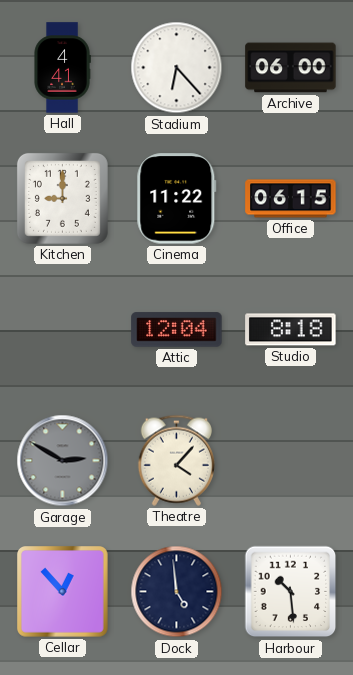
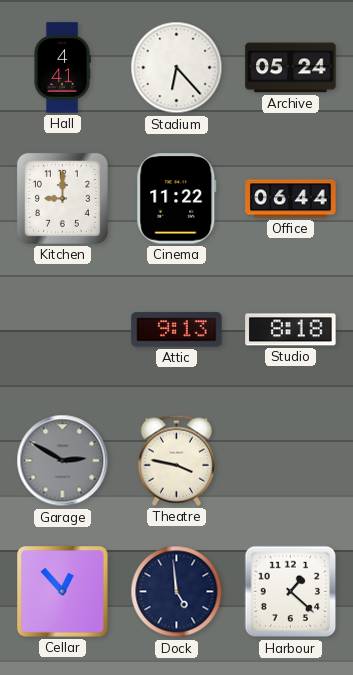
Archive: 06:00 -> 05:24 (291, 68)
Office: 06:15 -> 06:44 (291, 199)
Attic: 12:04 -> 9:13 (177, 330)
Theatre: 4:07 -> 3:47 (176, 460)
Harbour: 10:29 -> 1:22 (291, 592)
